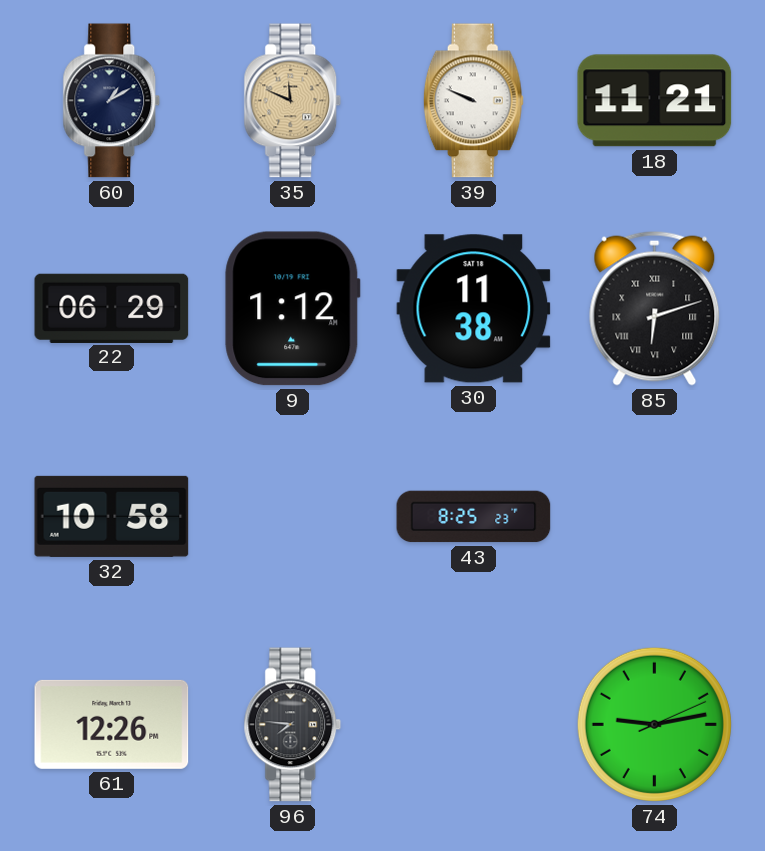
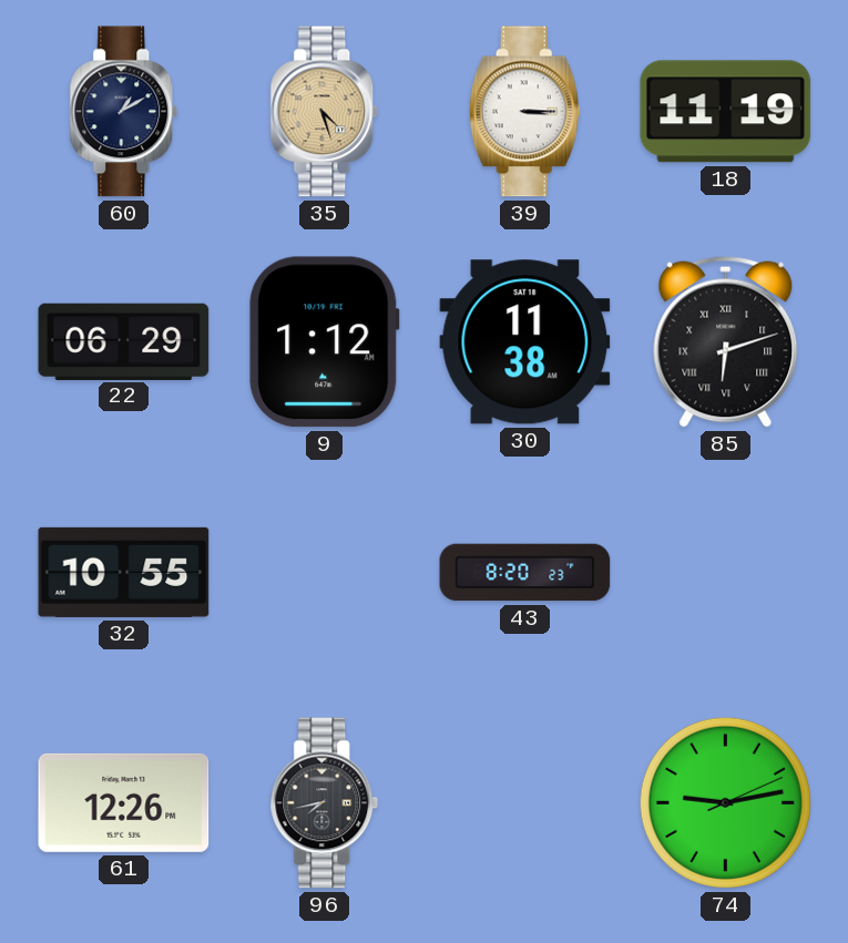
35: 11:49 -> 4:27 (325, 112)
39: 9:49 -> 3:15 (524, 112)
18: 11:21 -> 11:19 (726, 112)
32: 10:58 -> 10:55 (124, 572)
43: 8:25 -> 8:20 (525, 573)
96: 7:46 -> 7:43 (325, 803)
